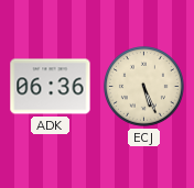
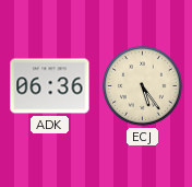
ECJ: 5:26 -> 5:24 (143, 86)
